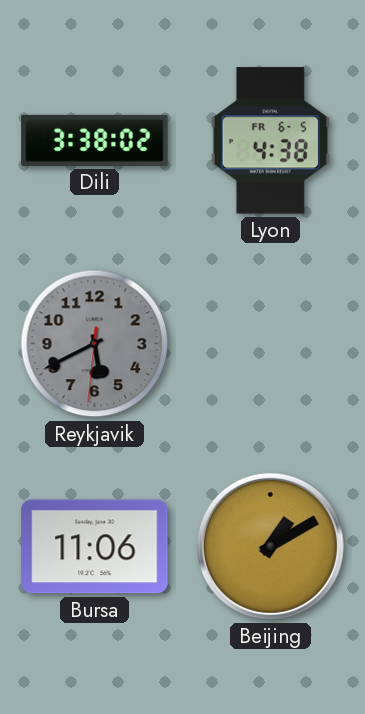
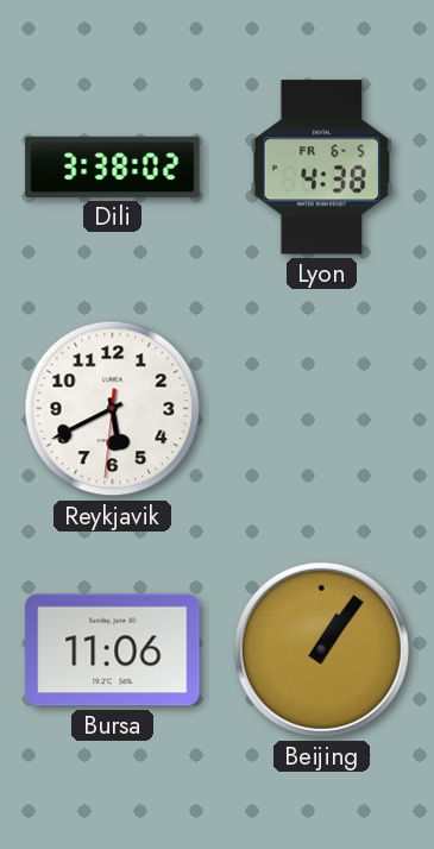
Reykjavik dial: grey -> white (113, 409)
Beijing: 1:10 -> 1:06 (321, 649)
